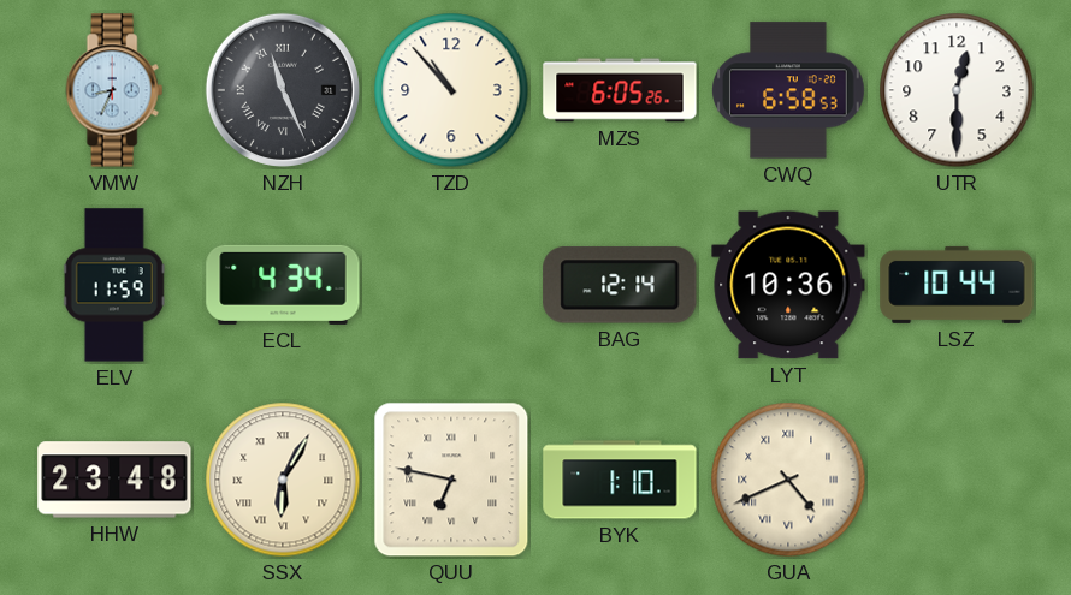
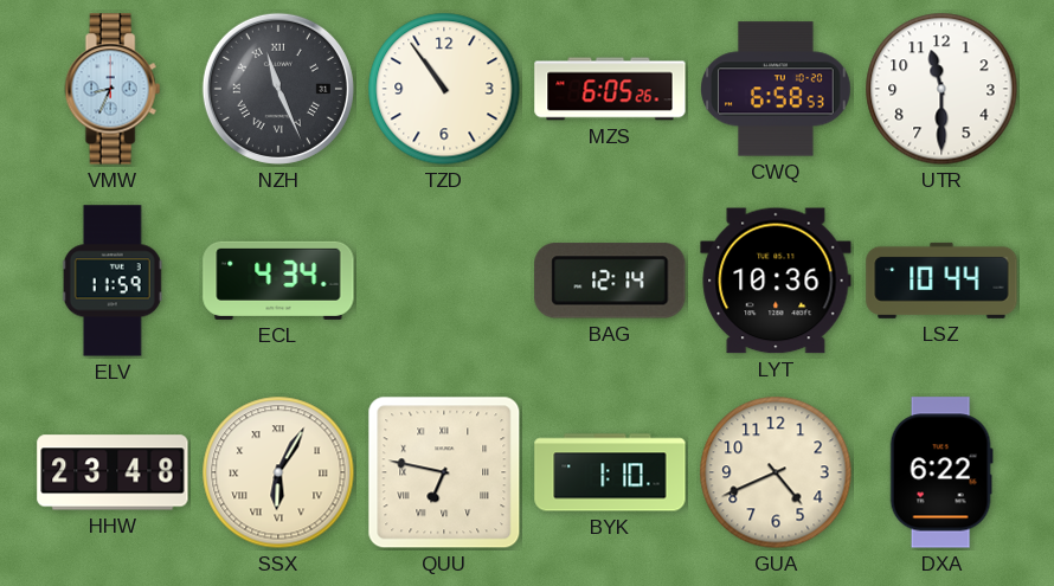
TZD: 10:53 -> 10:54 (444, 89)
UTR: 12:30 -> 11:30 (941, 89)
GUA numerals: Roman -> Arabic (776, 472)
DXA: none -> 6:22 (941, 472)
